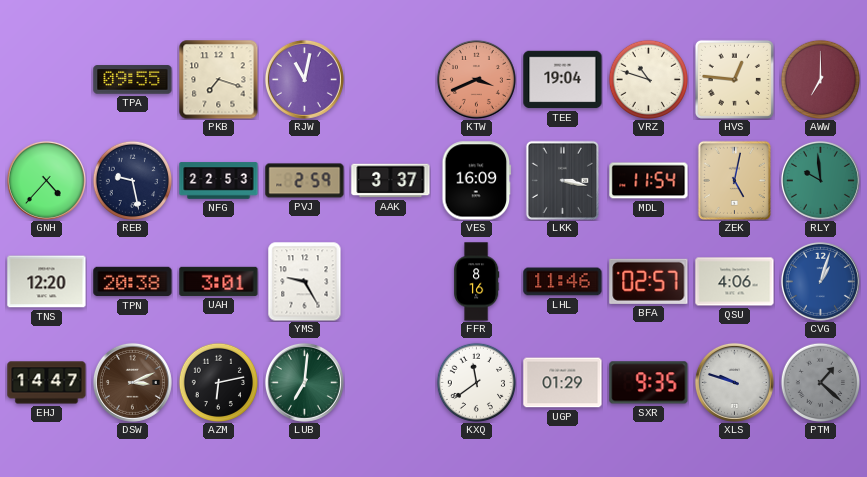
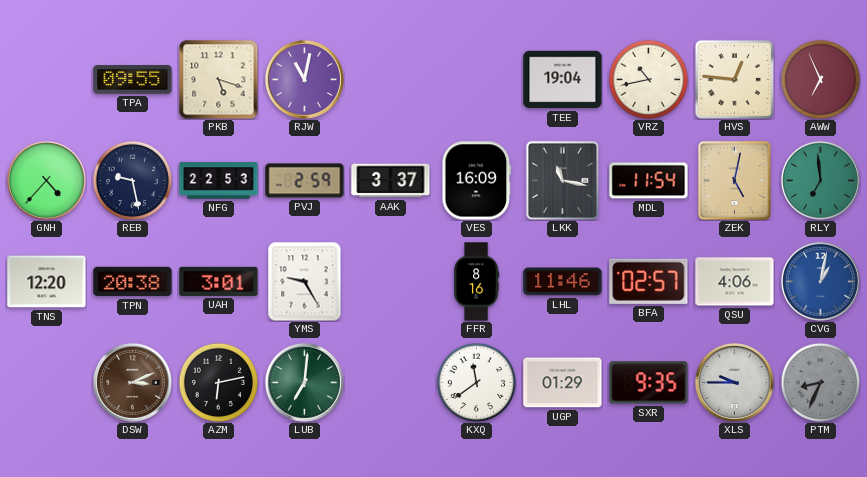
PKB: 7:18 -> 5:18 (219, 80)
KTW: 3:41 -> none (476, 79)
VRZ: 10:48 -> 10:43 (648, 79)
AWW: 7:00 -> 6:56 (820, 79)
LKK: 3:17 -> 11:17 (562, 180)
RLY: 9:59 -> 6:59 (820, 180)
CVG: 1:03 -> 1:02 (820, 281)
EHJ: 14:47 -> none (47, 383)
XLS: 9:48 -> 9:45 (734, 382)
PTM: 1:22 -> 8:34 (820, 382)
